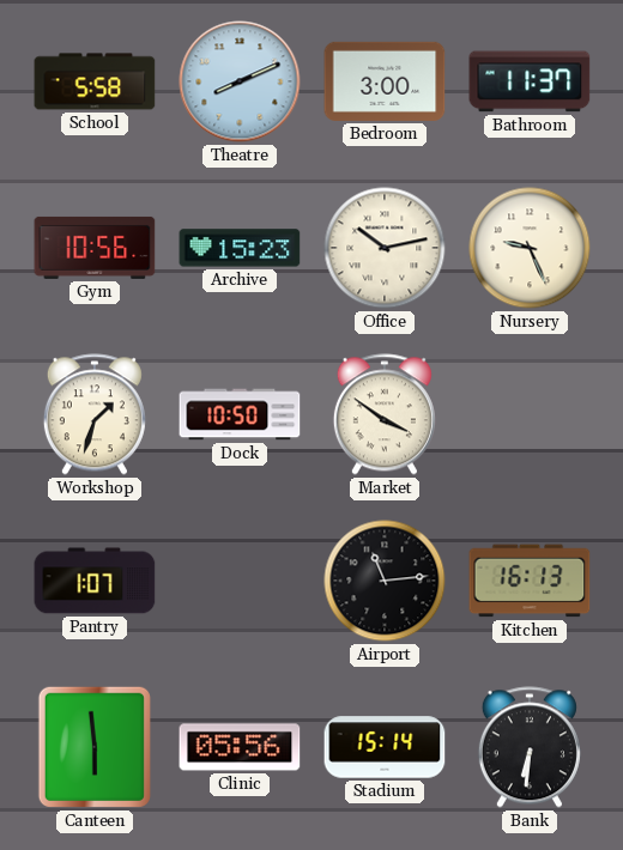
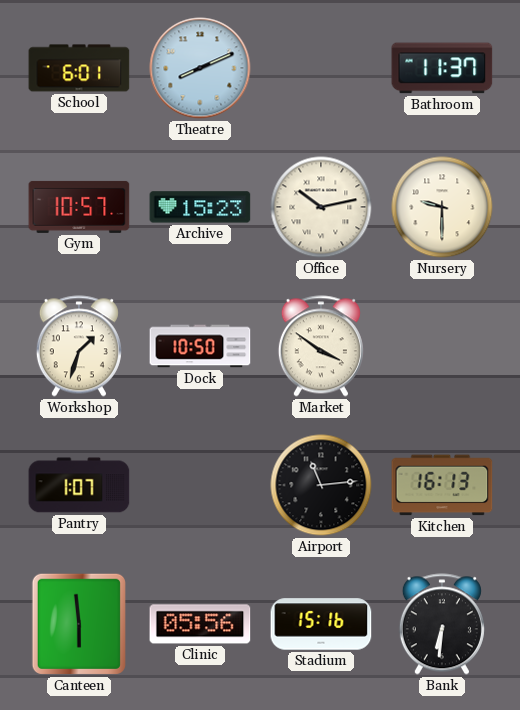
School: 5:58 -> 6:01 (79, 68)
Bedroom: 3:00 -> none (385, 81)
Gym: 10:56 -> 10:57 (79, 207)
Nursery: 9:26 -> 9:30 (442, 207)
Stadium: 15:14 -> 15:16 (321, 624)
